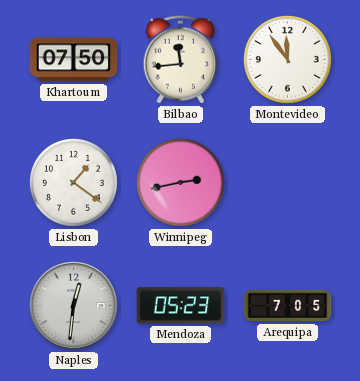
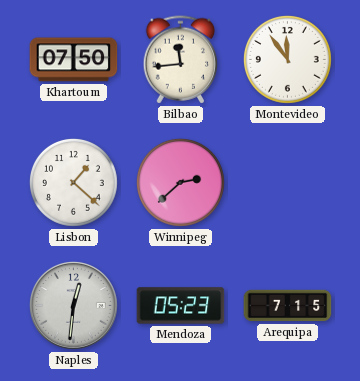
Lisbon: 1:21 -> 1:22 (73, 182)
Winnipeg: 2:43 -> 2:38 (180, 182)
Arequipa: 7:05 -> 7:15 (288, 306)
